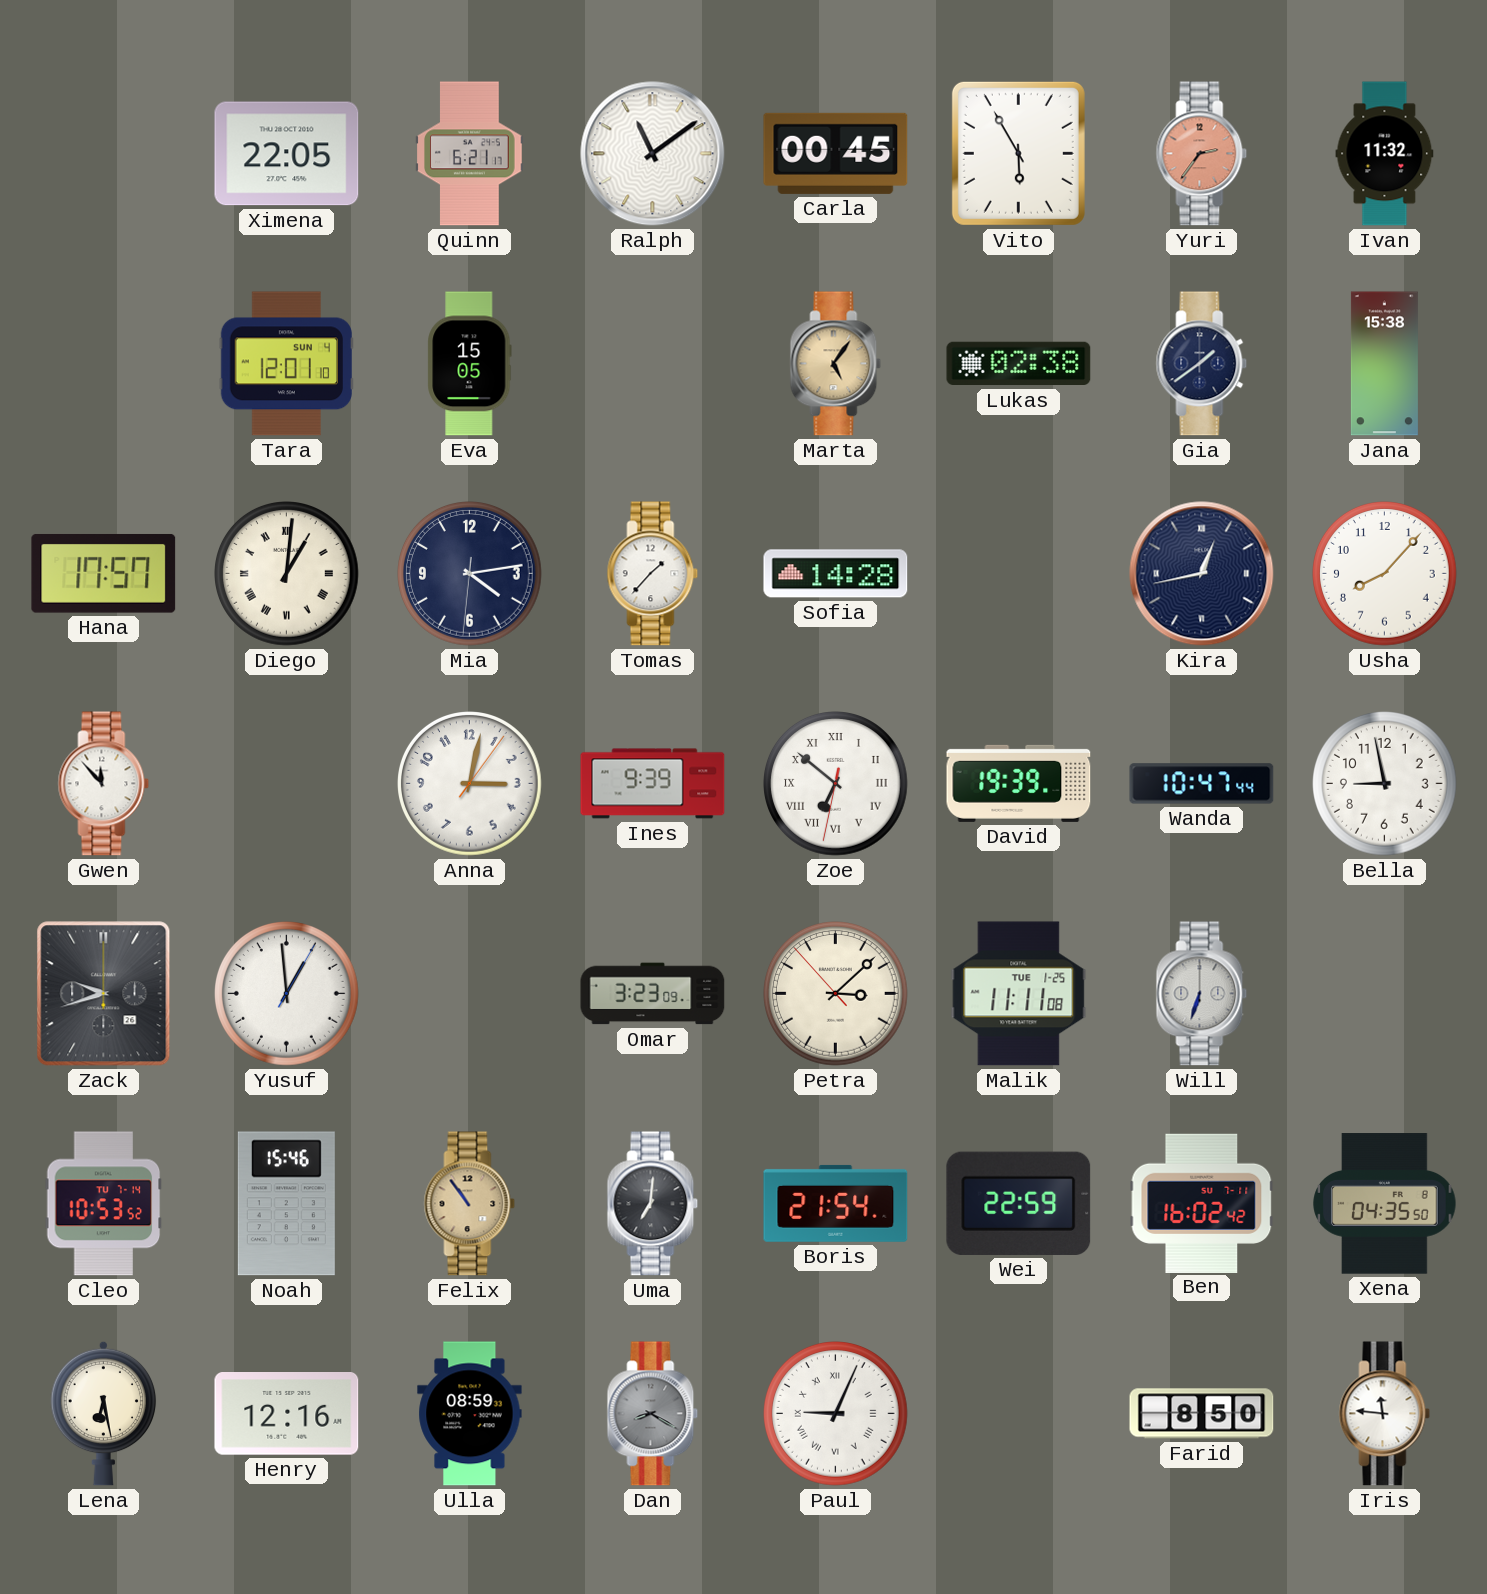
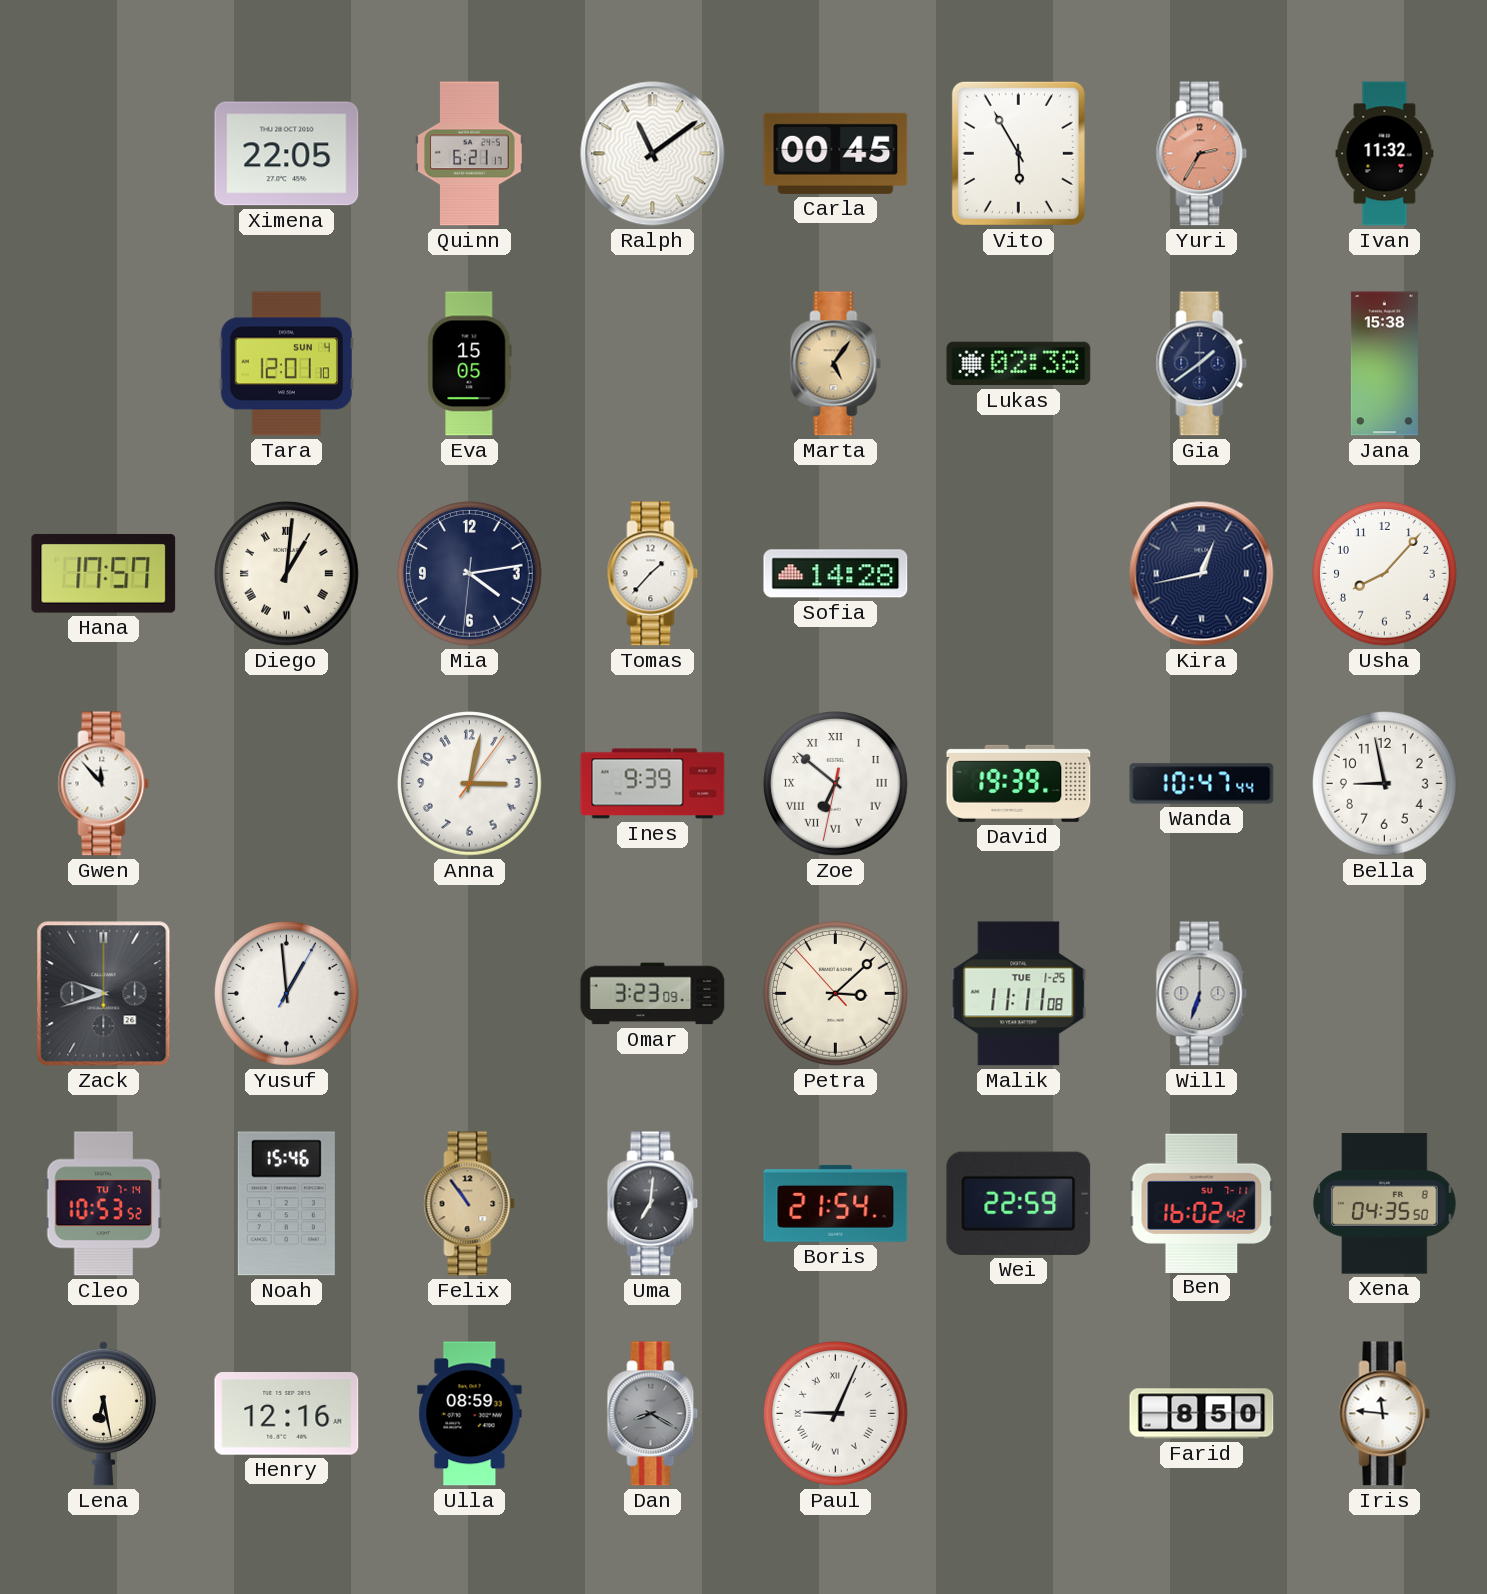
Yuri: 2:36 -> 2:35 (1202, 154)
